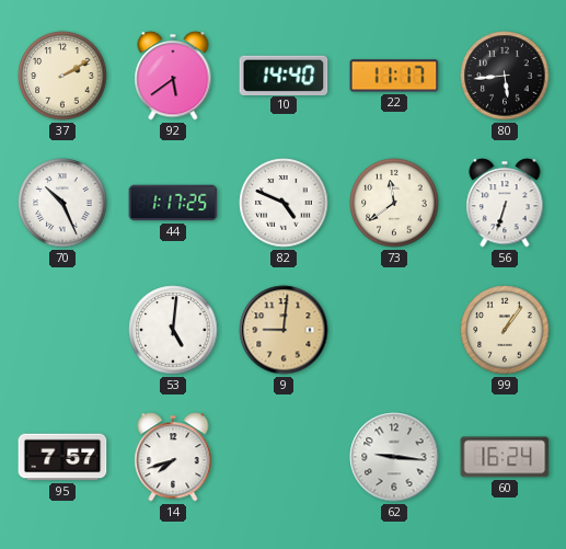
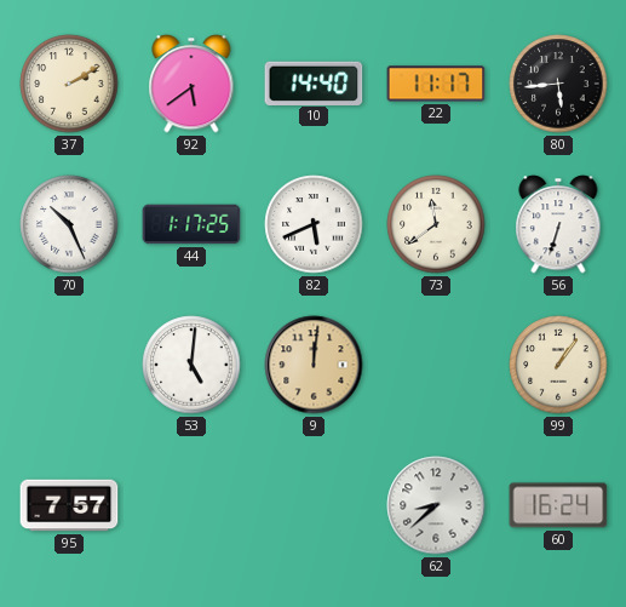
82: 4:49 -> 5:41 (314, 224)
9: 9:01 -> 12:01 (314, 365)
14: 7:42 -> none (173, 457)
62: 9:16 -> 8:38 (436, 505)
